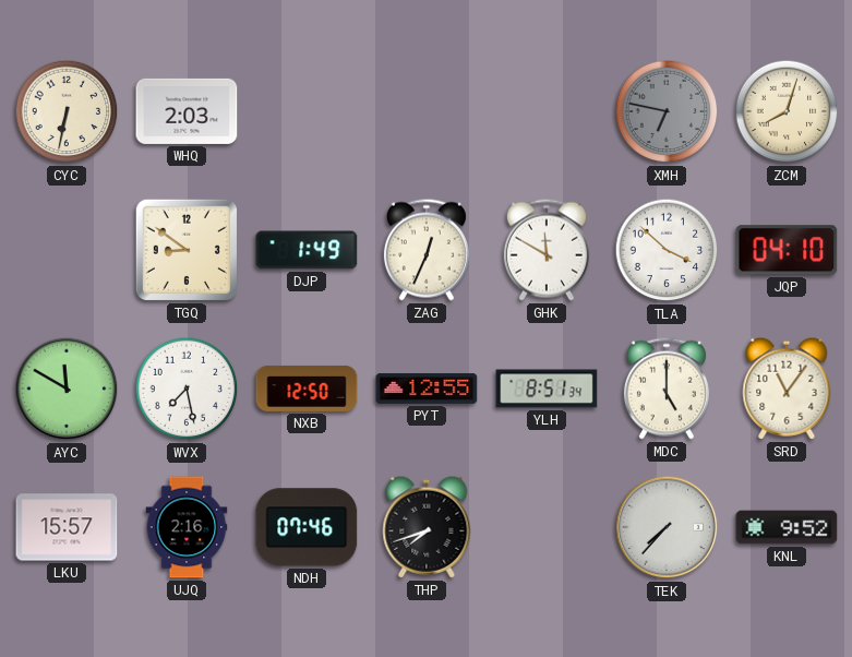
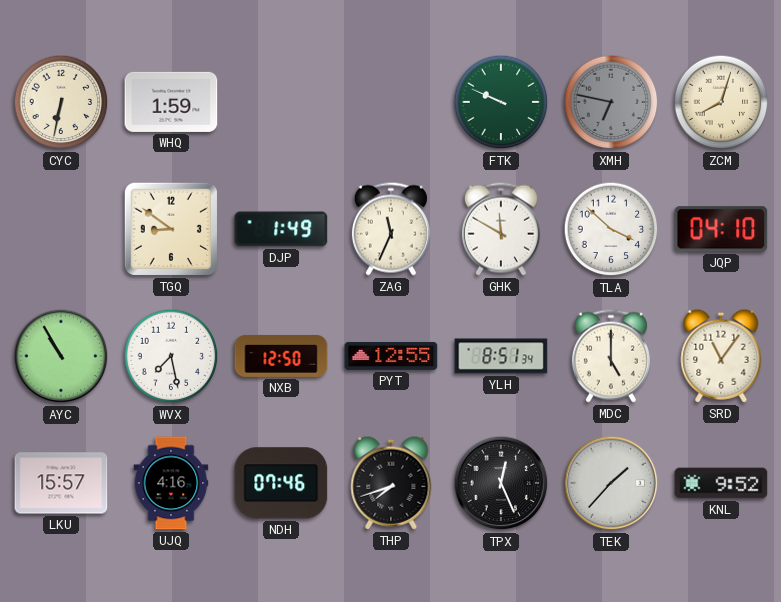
WHQ: 2:03 -> 1:59 (171, 102)
FTK: none -> 9:49 (501, 102)
ZAG: 12:34 -> 11:34 (391, 229)
AYC: 11:50 -> 10:55 (61, 356)
UJQ: 2:16 -> 4:16 (171, 483)
TPX: none -> 12:26 (501, 483)
TEK: 7:37 -> 1:37 (611, 483)
